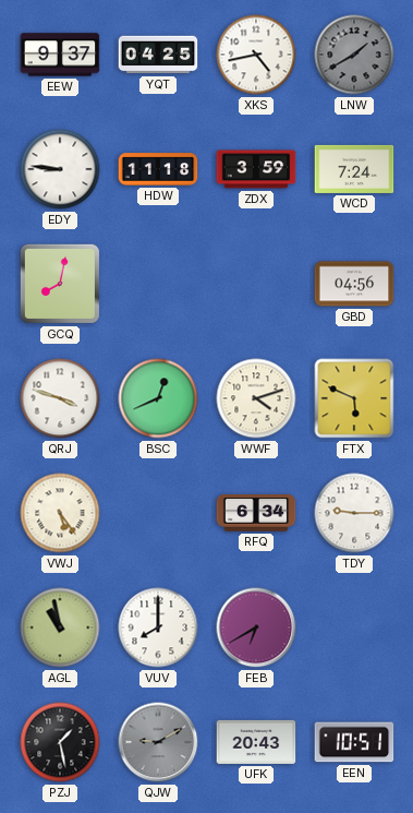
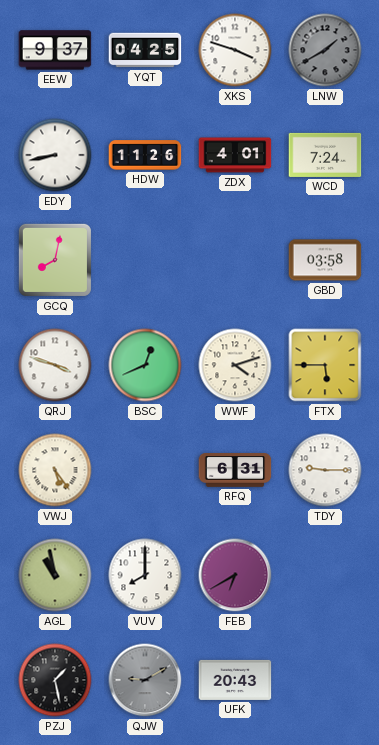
XKS: 4:43 -> 3:48 (235, 50)
EDY: 8:46 -> 8:43 (55, 155)
HDW: 11:18 -> 11:26 (145, 155)
ZDX: 3:59 -> 4:01 (235, 155)
GBD: 04:56 -> 03:58 (325, 260)
FTX: 5:49 -> 5:45 (325, 365)
RFQ: 6:34 -> 6:31 (235, 470)
EEN: 10:51 -> none (354, 742)
